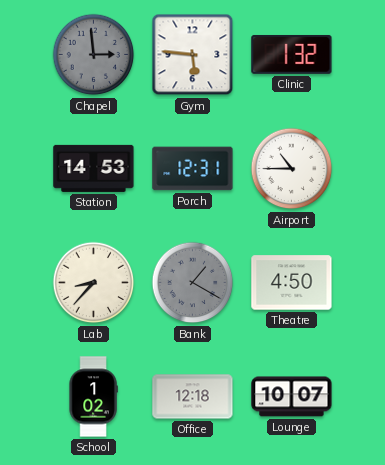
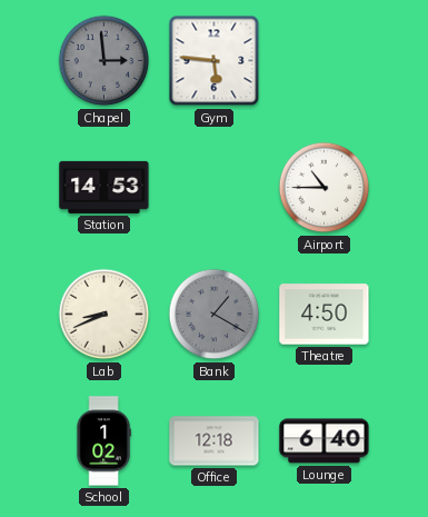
Clinic: 1:32 -> none (292, 54)
Porch: 12:31 -> none (193, 169)
Lab: 8:37 -> 8:41 (104, 315)
Lounge: 10:07 -> 6:40 (325, 441)
